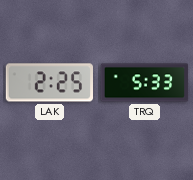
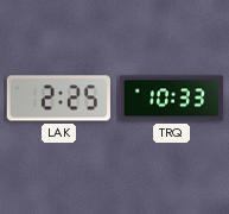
TRQ: 5:33 -> 10:33 (172, 99)
